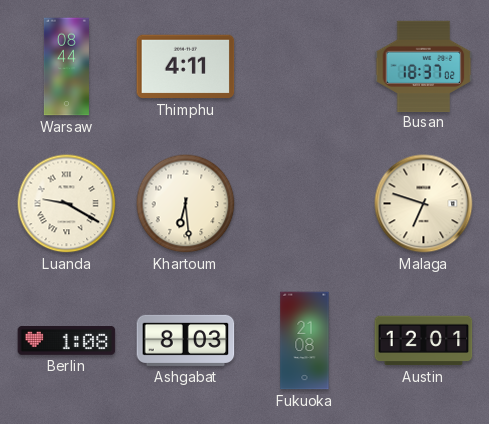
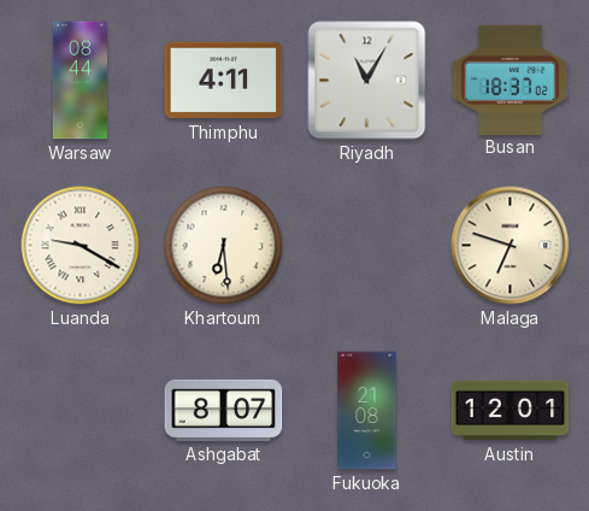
Riyadh: none -> 11:05 (367, 81)
Berlin: 1:08 -> none (67, 341)
Ashgabat: 8:03 -> 8:07 (224, 410)
